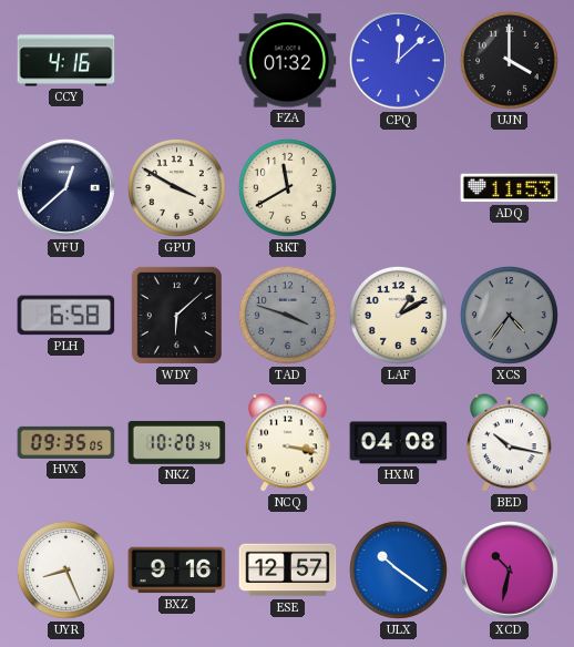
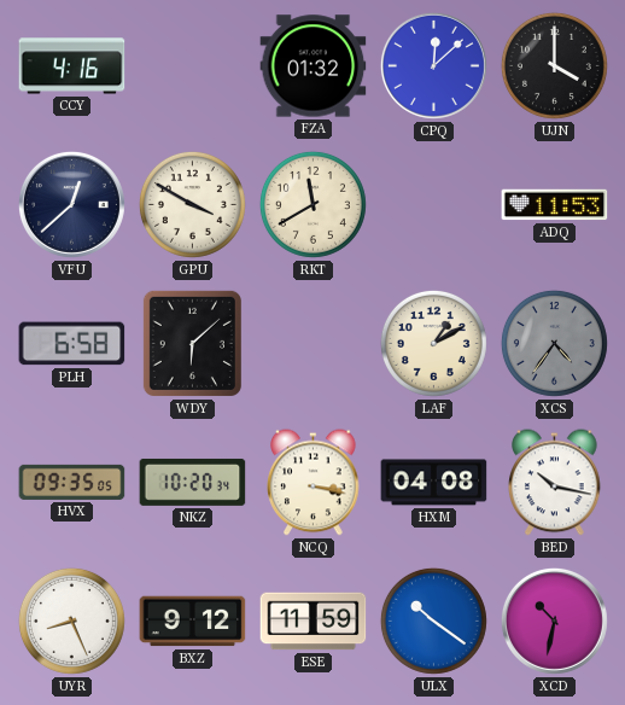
TAD: 3:48 -> none (287, 315)
BXZ: 9:16 -> 9:12 (193, 622)
ESE: 12:57 -> 11:59 (314, 622)
